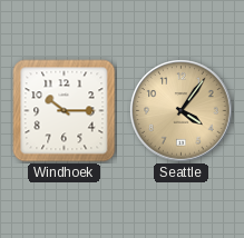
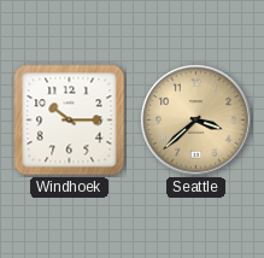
Seattle: 4:06 -> 3:38 (196, 121)
